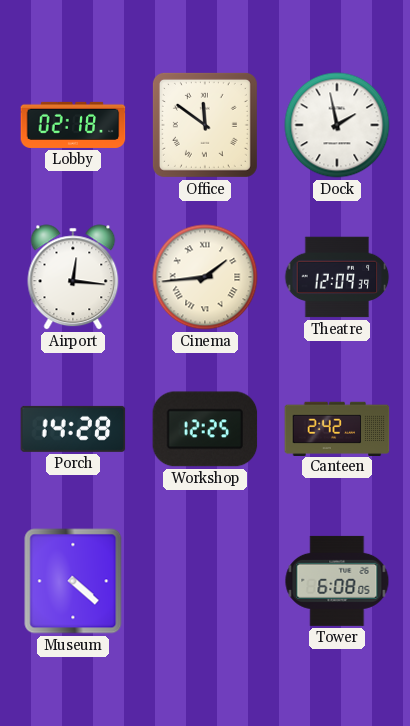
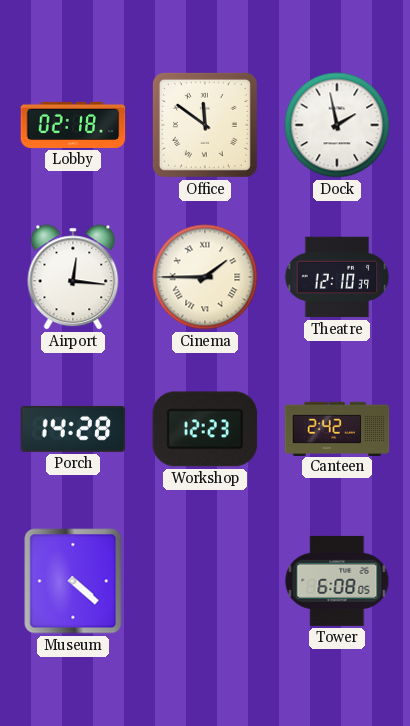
Cinema: 1:44 -> 1:45 (205, 277)
Theatre: 12:09 -> 12:10 (337, 277)
Workshop: 12:25 -> 12:23 (205, 429)
